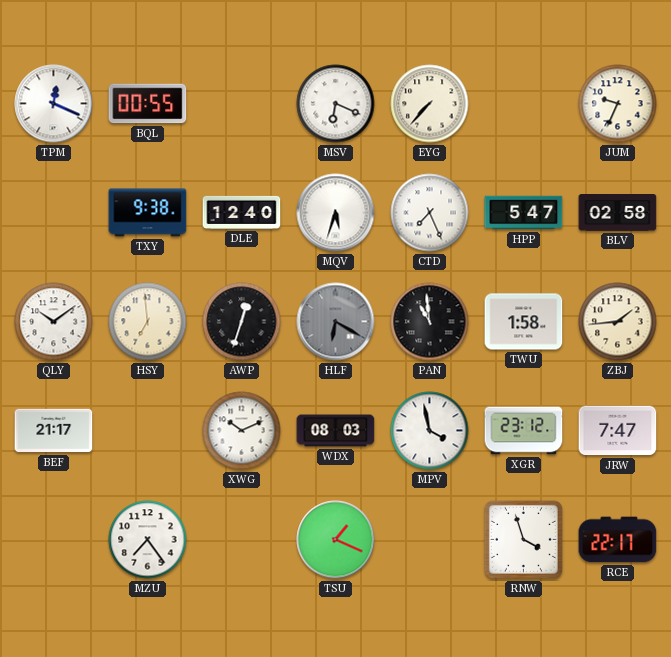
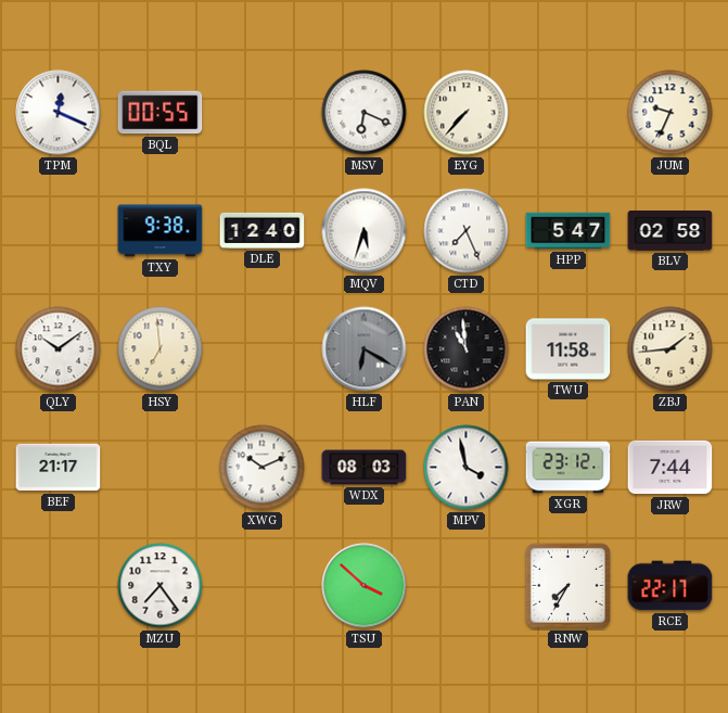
AWP: 12:33 -> none (242, 322)
TWU: 1:58 -> 11:58 (569, 349)
JRW: 7:47 -> 7:44 (670, 468)
TSU: 1:19 -> 3:52 (365, 586)
RNW: 3:57 -> 7:35 (567, 585)
